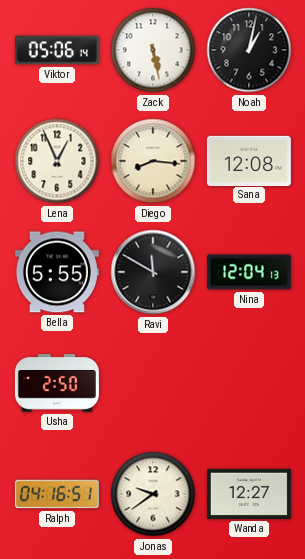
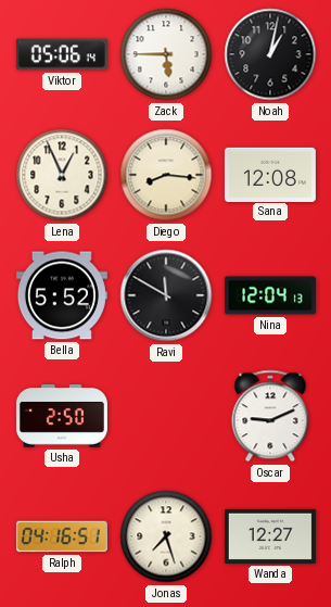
Zack: 5:28 -> 5:45 (166, 54)
Bella: 5:55 -> 5:52 (62, 295)
Oscar: none -> 9:11 (270, 416)
Jonas: 9:39 -> 7:27 (166, 536)
